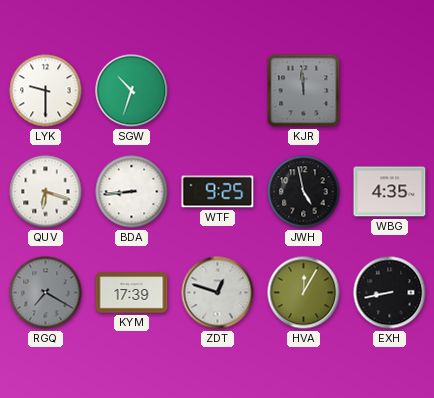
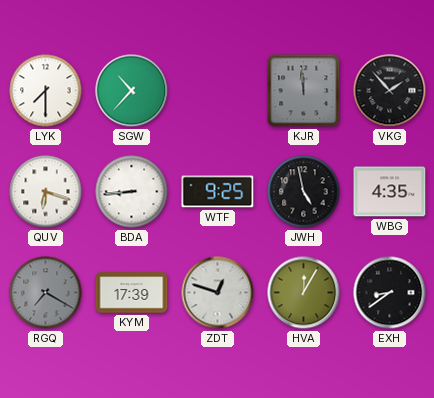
LYK: 9:30 -> 7:30 (46, 91)
SGW: 10:33 -> 10:37 (132, 91)
VKG: none -> 1:53 (390, 91)
EXH: 8:43 -> 8:39 (390, 293)
